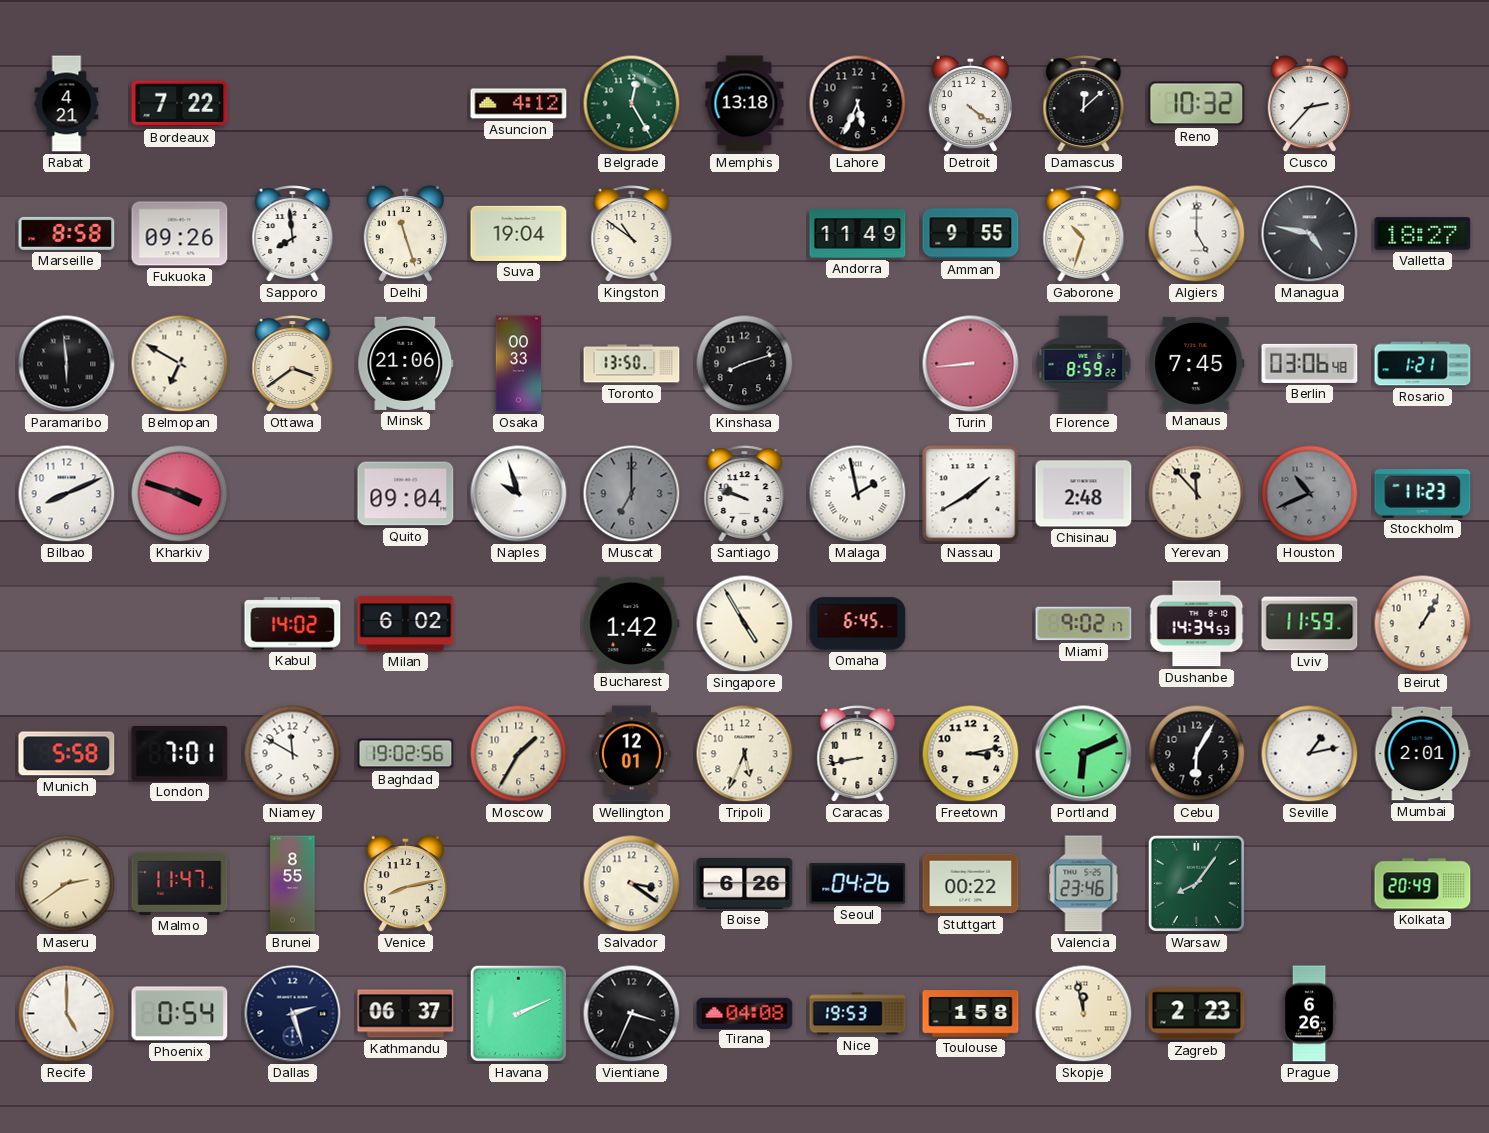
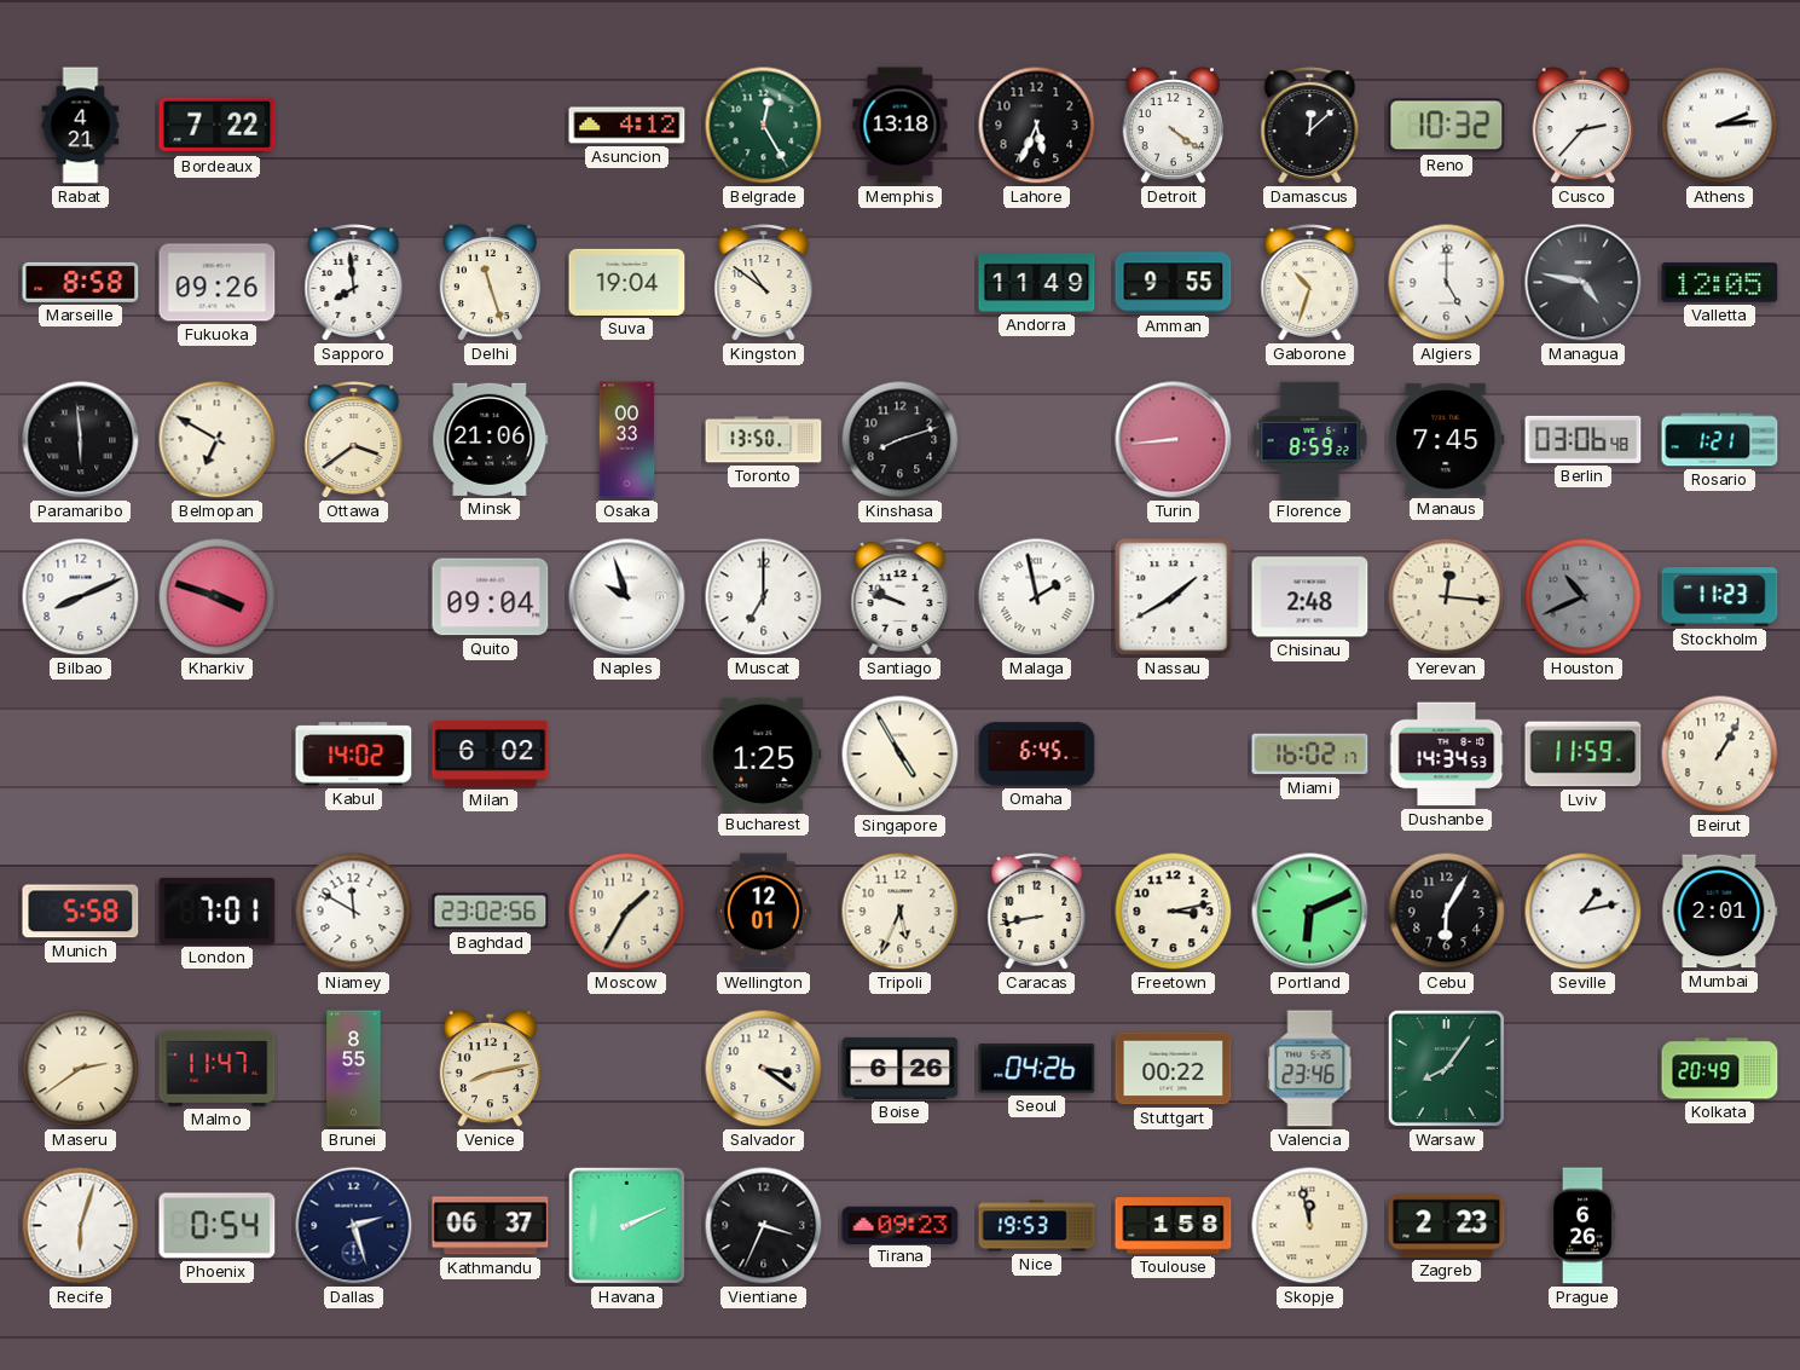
Athens: none -> 2:14 (1720, 126)
Valletta: 18:27 -> 12:05 (1720, 283)
Muscat dial: grey -> white (764, 597)
Yerevan: 11:53 -> 12:16 (1447, 597)
Bucharest: 1:42 -> 1:25 (764, 755)
Miami: 9:02 -> 16:02 (1310, 755)
Baghdad: 19:02 -> 23:02 (491, 912)
Recife: 5:00 -> 6:03 (81, 1226)
Tirana: 04:08 -> 09:23 (901, 1225)
